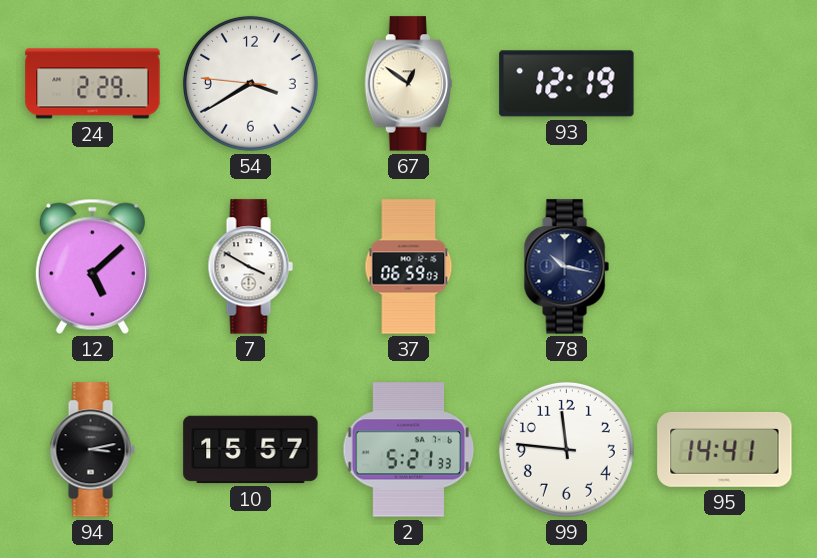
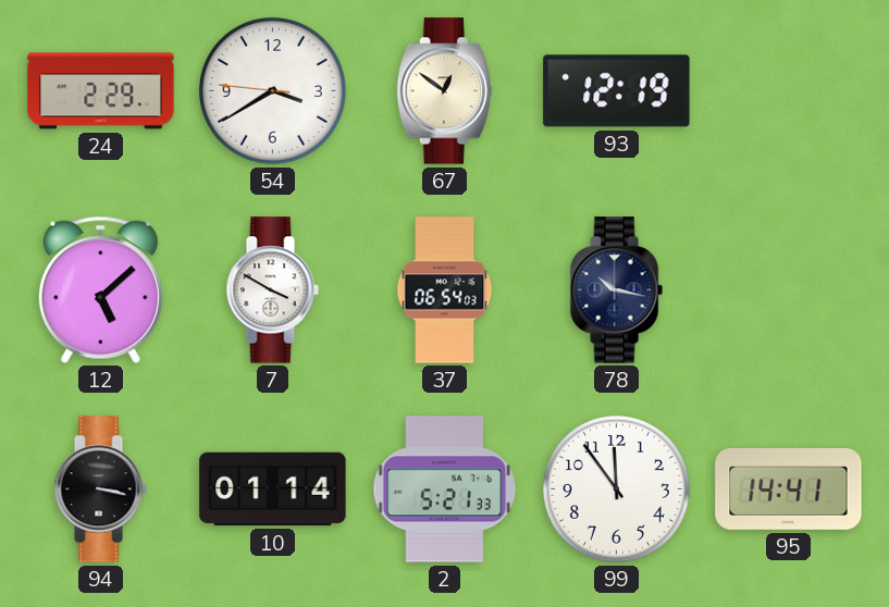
37: 06:59 -> 06:54 (445, 290)
94: 3:13 -> 3:17 (100, 490)
10: 15:57 -> 01:14 (273, 490)
99: 11:46 -> 11:54 (616, 488)
